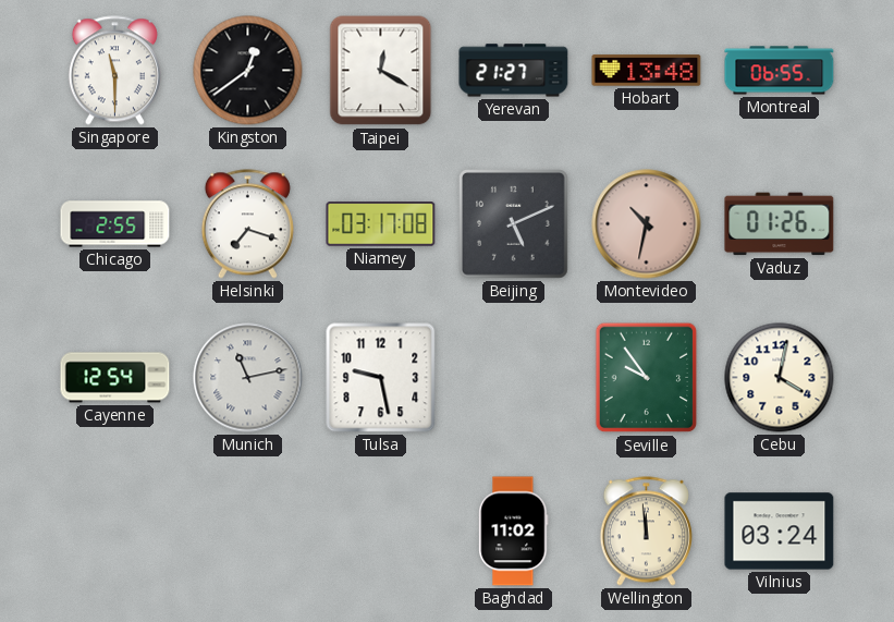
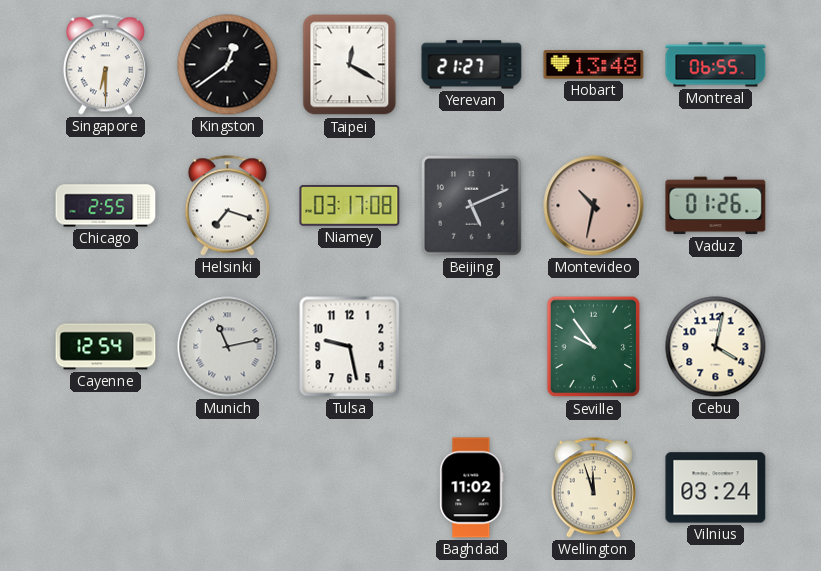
Singapore: 11:30 -> 6:30 (105, 65)
Wellington: 11:59 -> 11:57 (593, 488)
